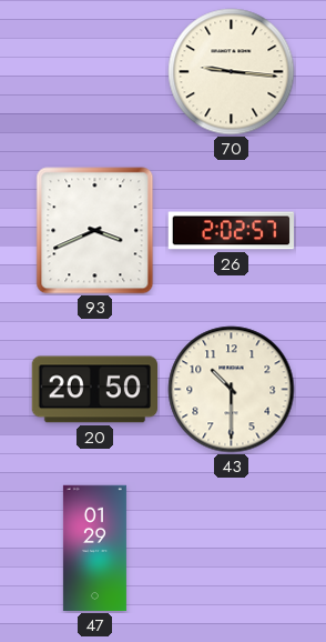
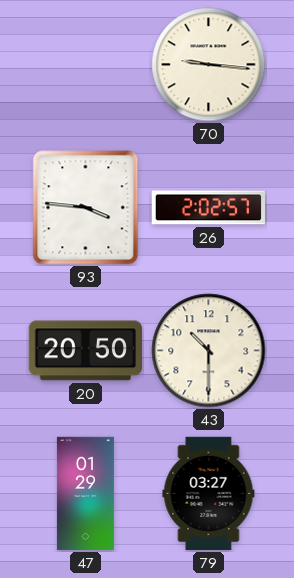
93: 3:41 -> 3:46 (86, 208)
79: none -> 03:27 (209, 494)
